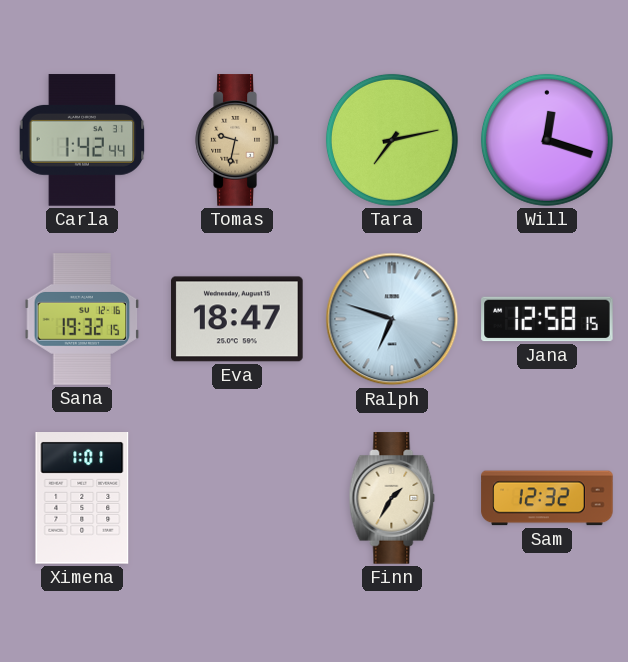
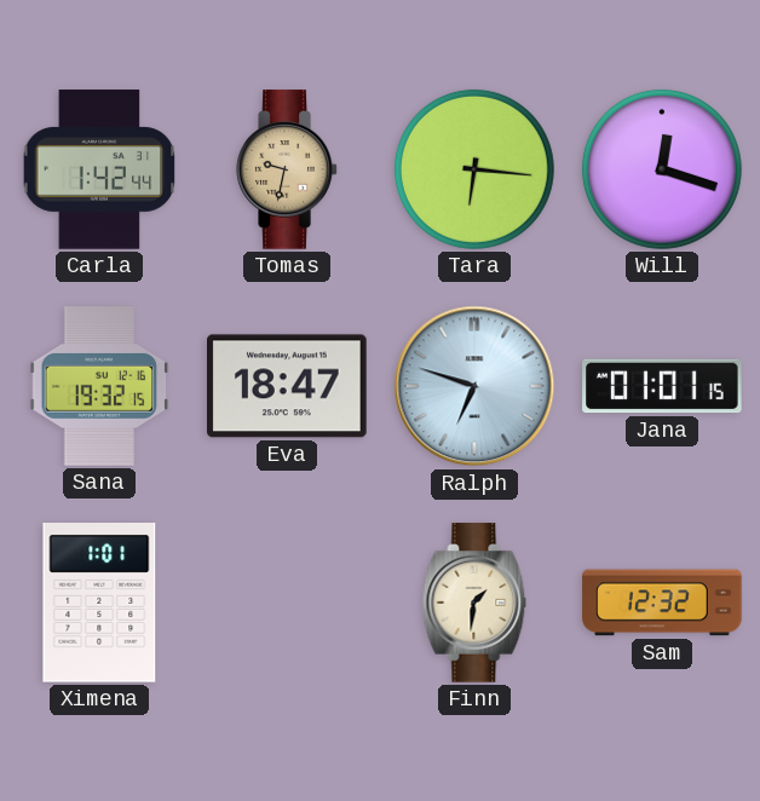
Tara: 7:13 -> 6:16 (474, 169)
Jana: 12:58 -> 01:01 (662, 386)
Finn: 1:35 -> 1:31 (474, 603)
